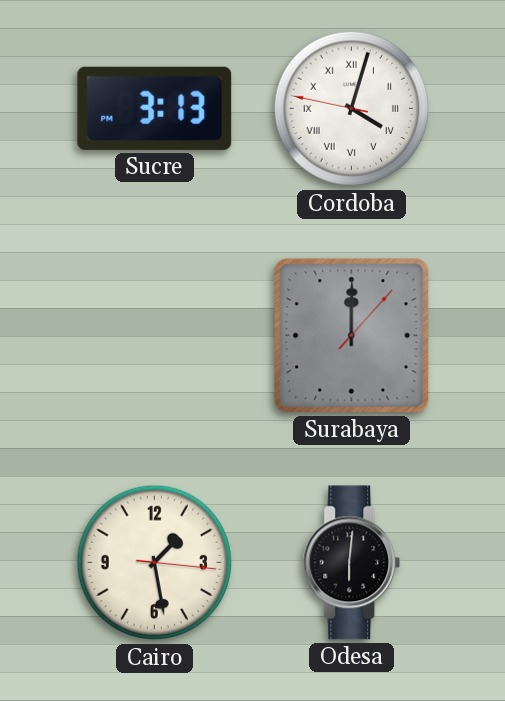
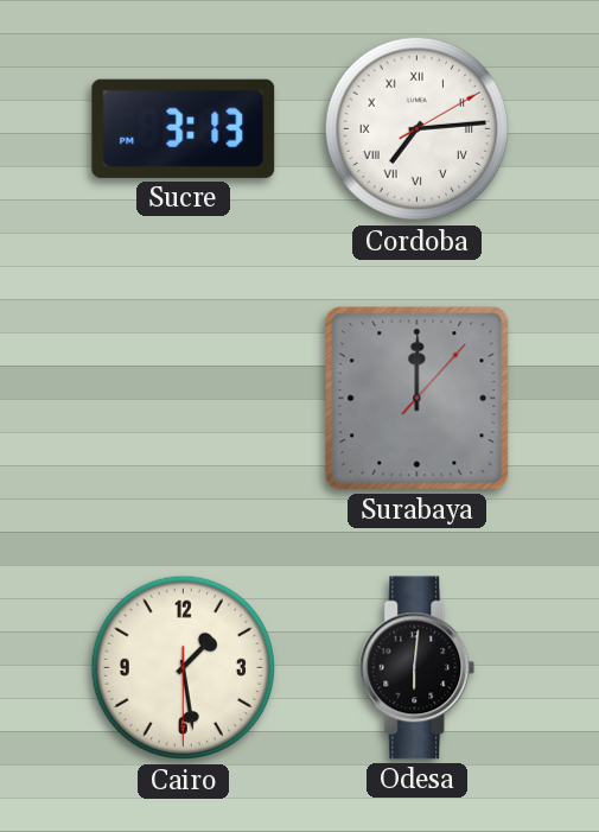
Cordoba: 4:02 -> 7:14 (418, 129)
Cairo: 1:28:16 -> 1:28:30 (184, 668)
